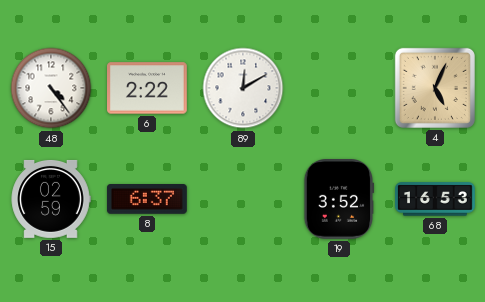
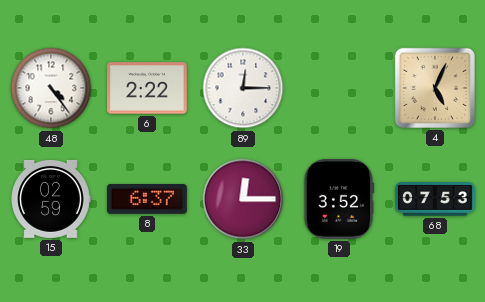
89: 12:10 -> 12:15 (243, 88)
33: none -> 12:15 (243, 199)
68: 16:53 -> 07:53 (436, 199)
